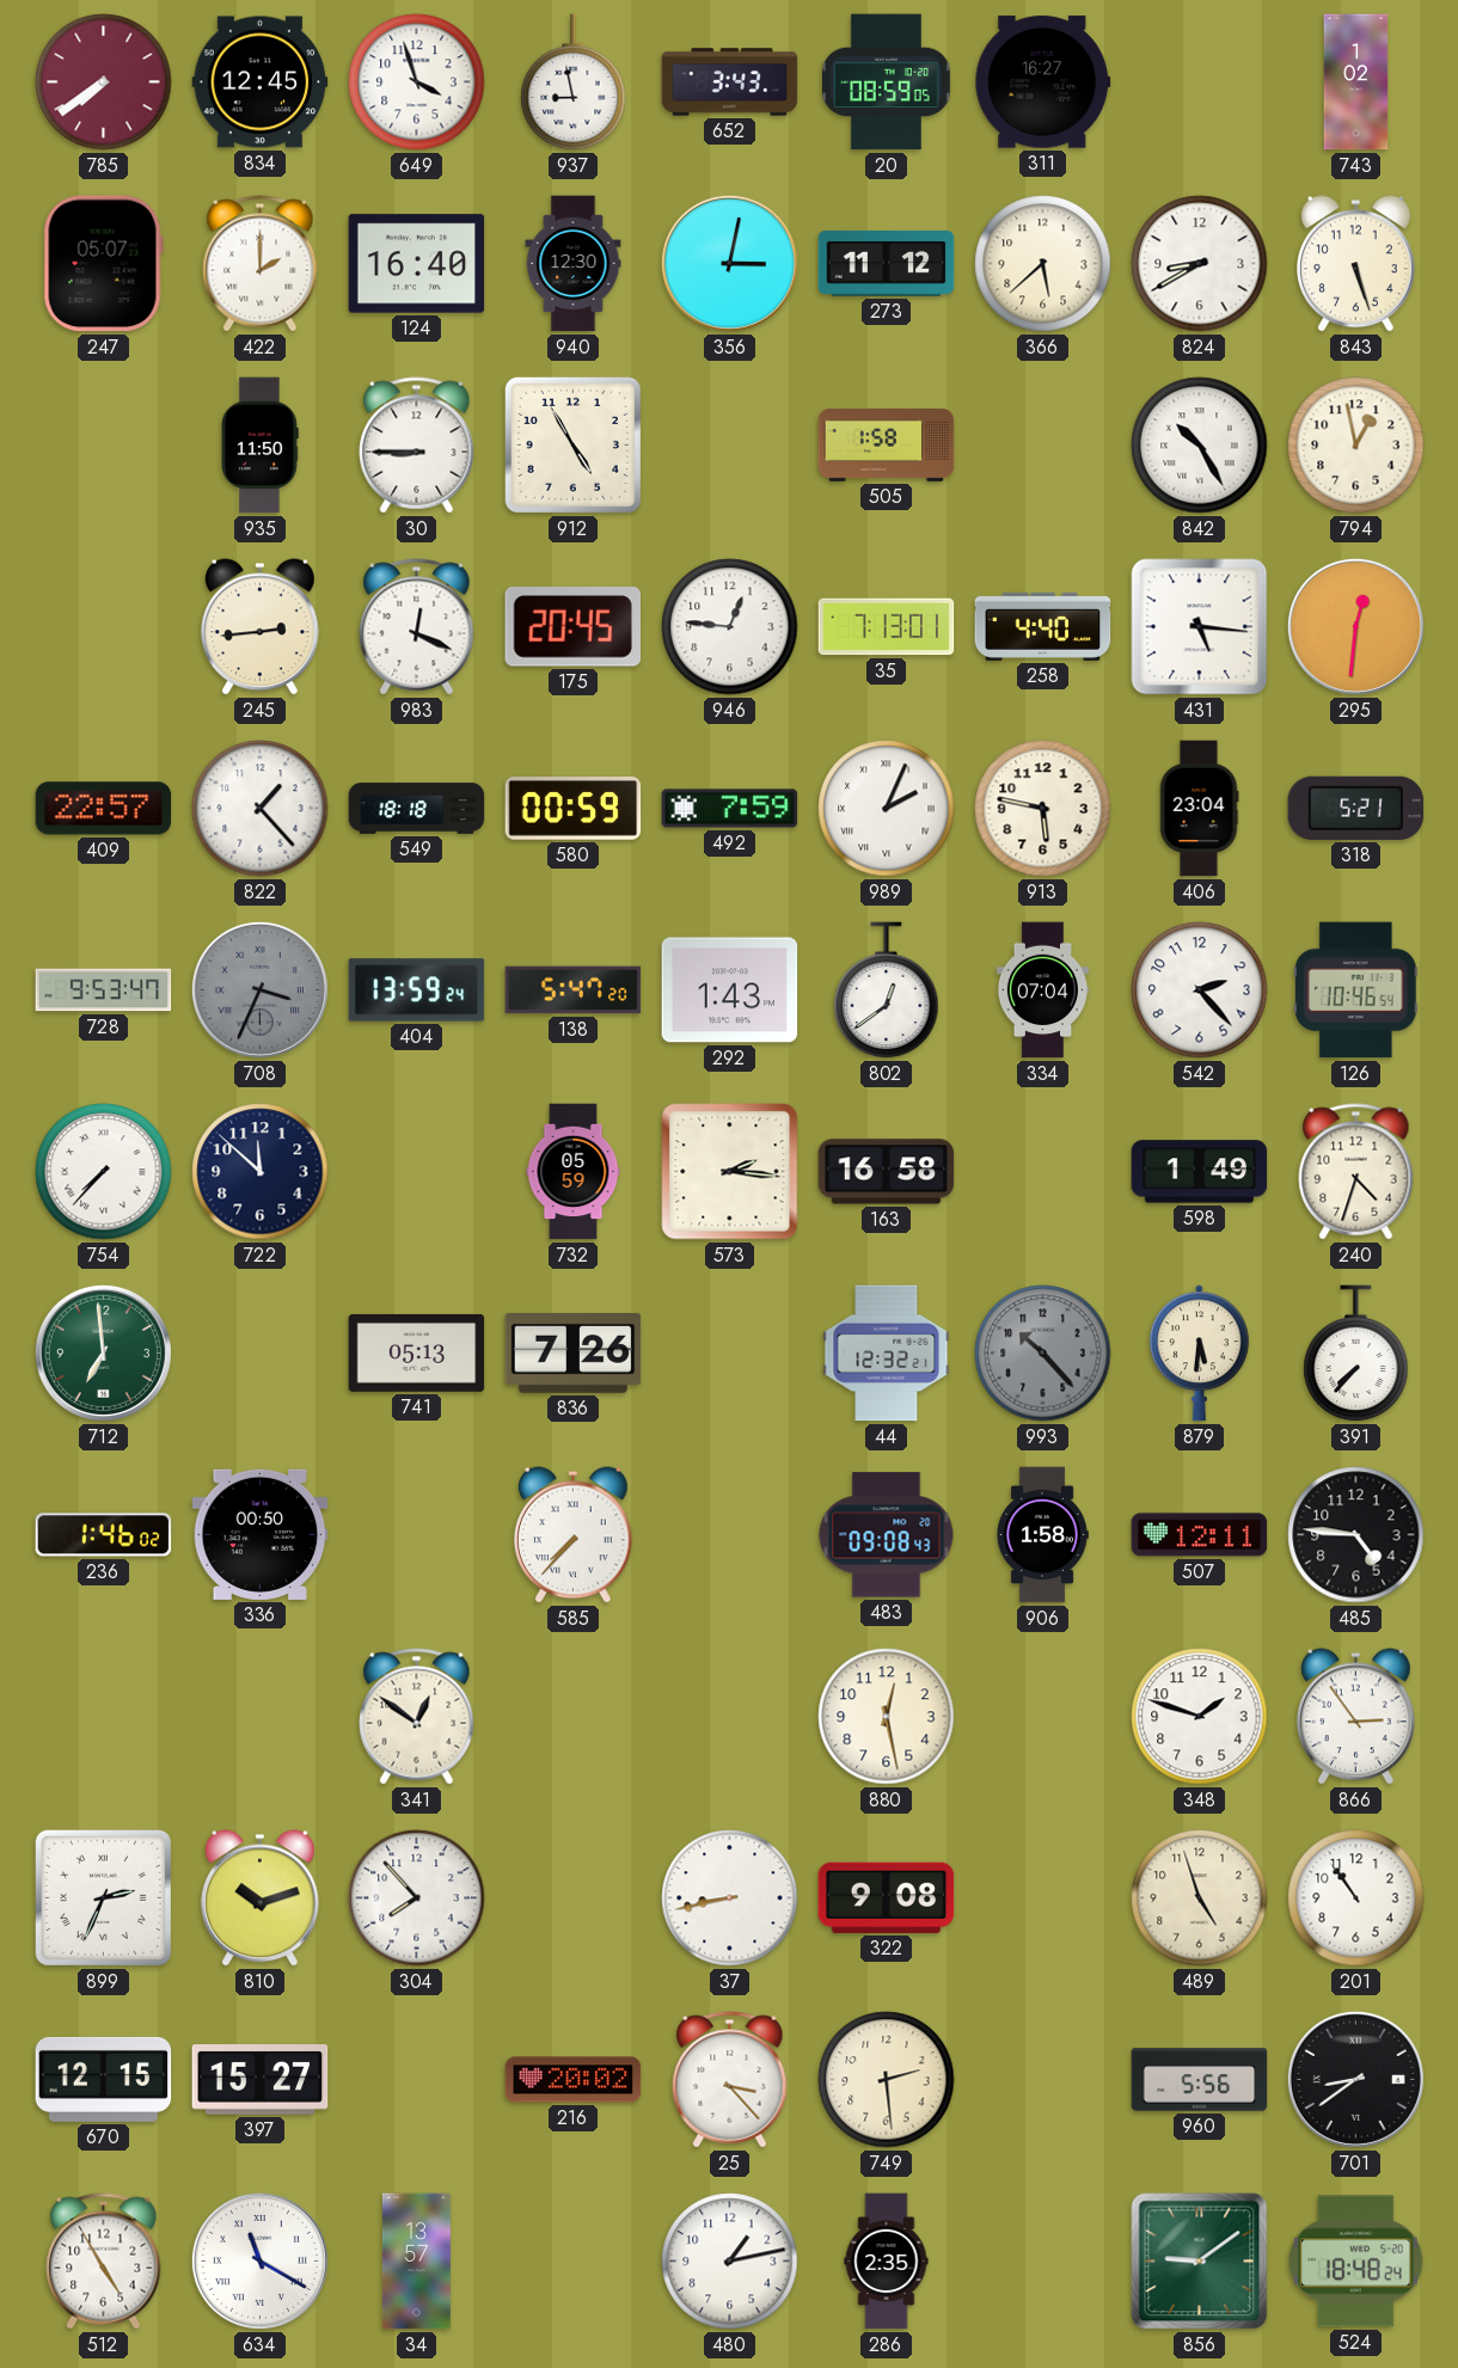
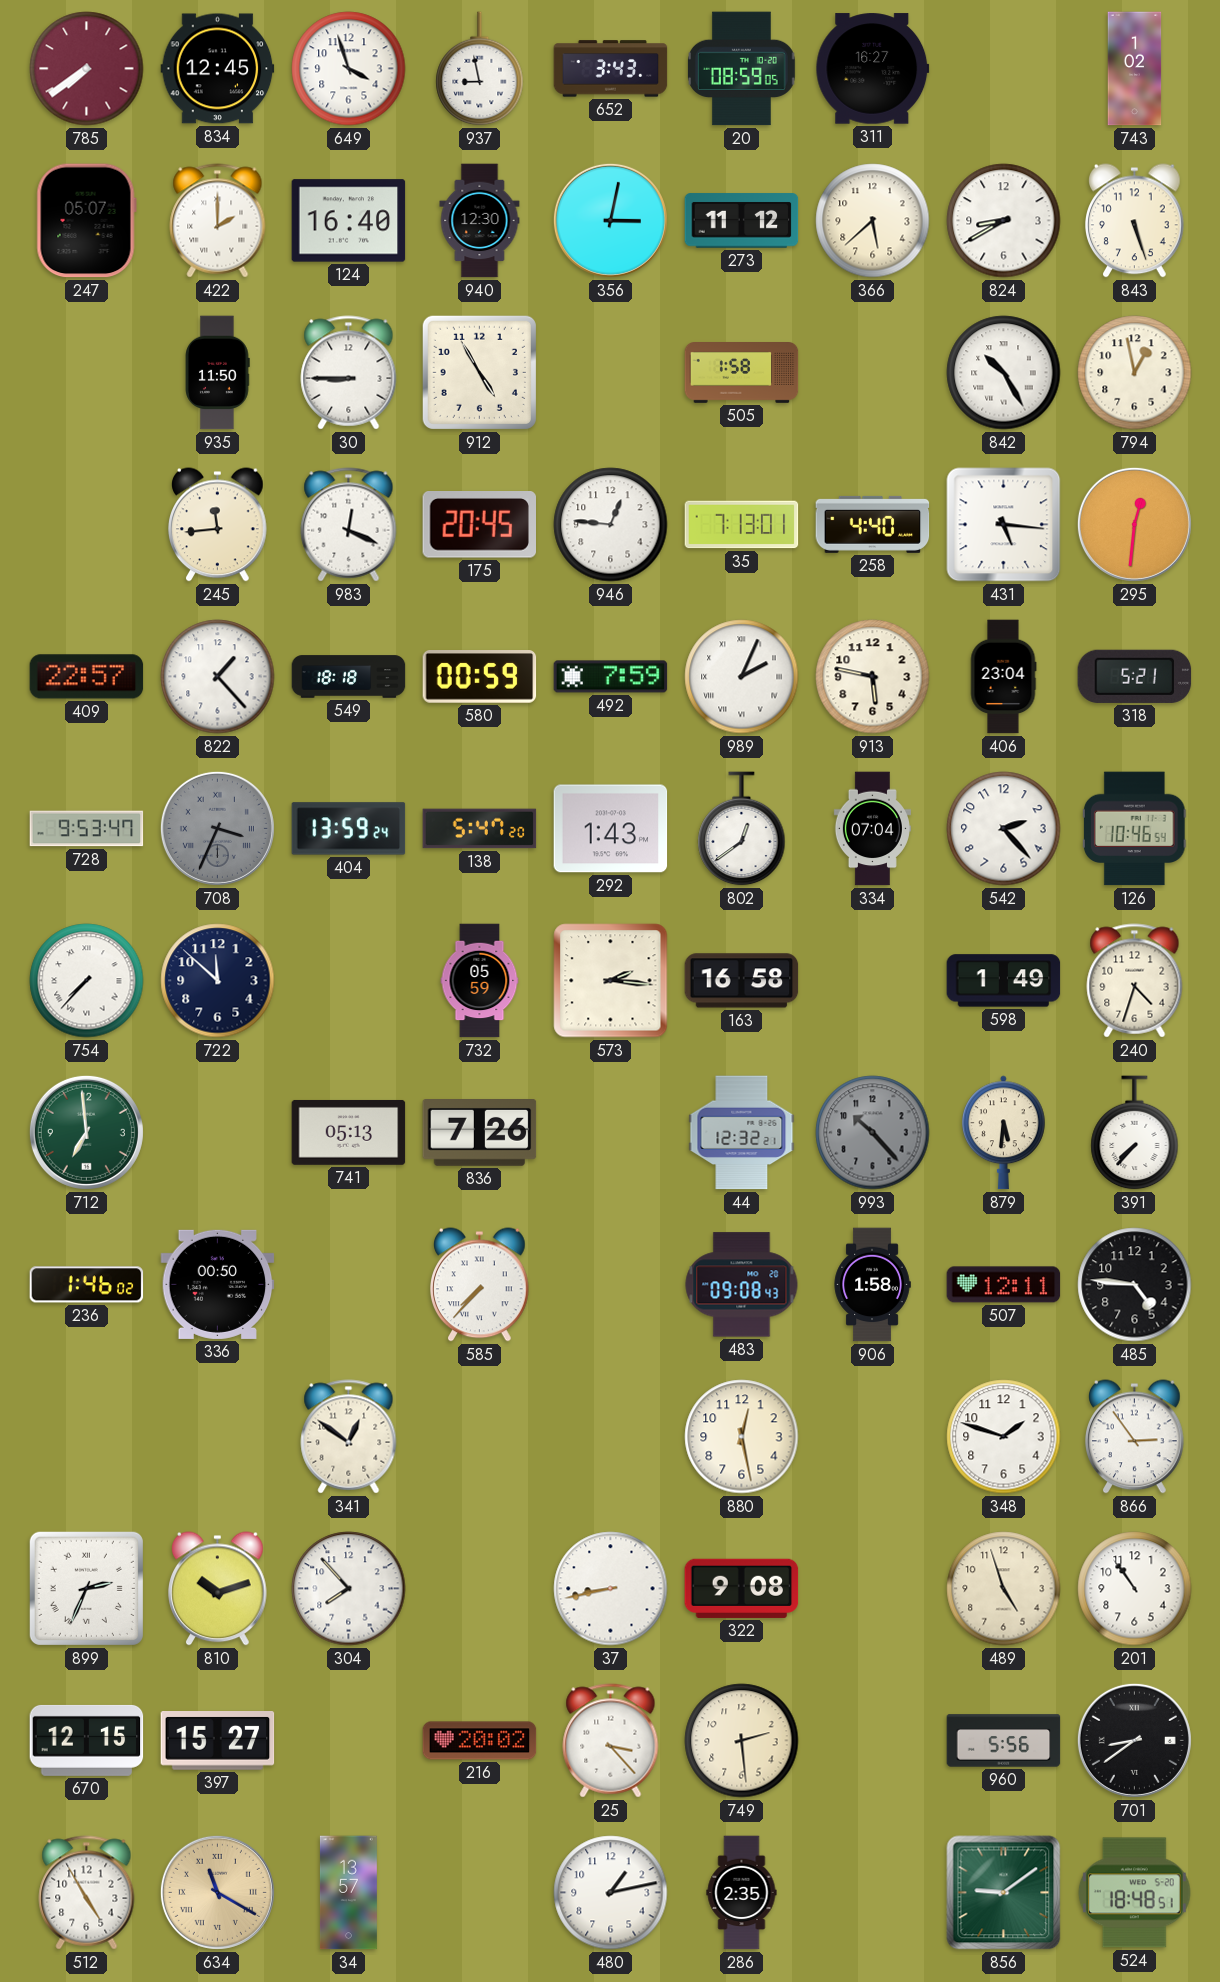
245: 2:44 -> 11:44 (218, 525)
634 dial: white -> champagne (217, 1892)
524: 18:48:24 -> 18:48:51 (1134, 1893)
